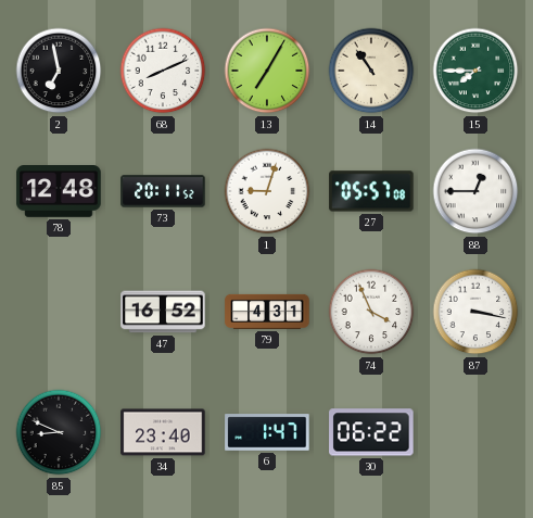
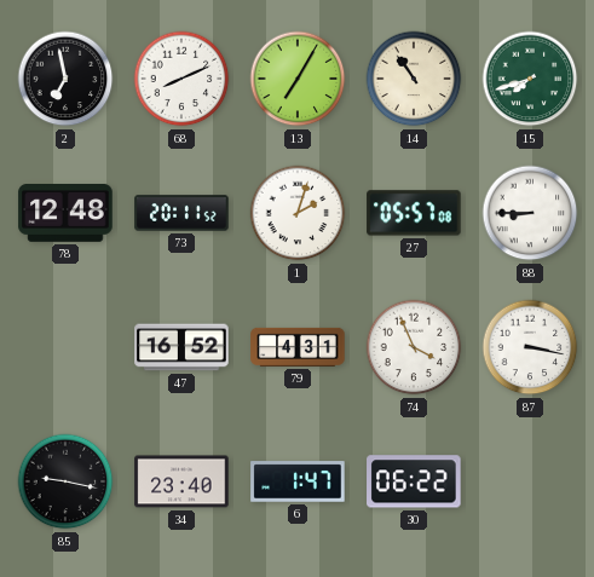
15: 7:45 -> 7:42 (530, 79)
1: 9:03 -> 2:03 (298, 213)
88: 12:45 -> 8:45 (530, 213)
85: 8:49 -> 9:17 (65, 481)
